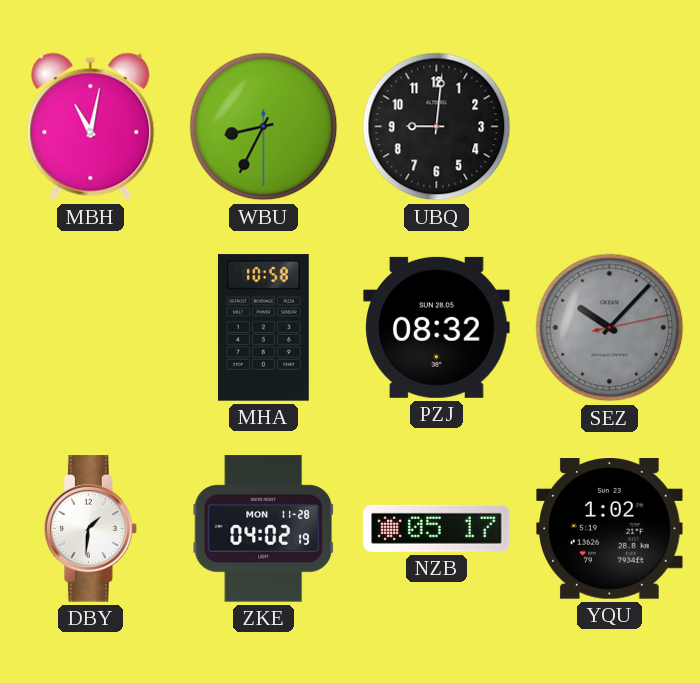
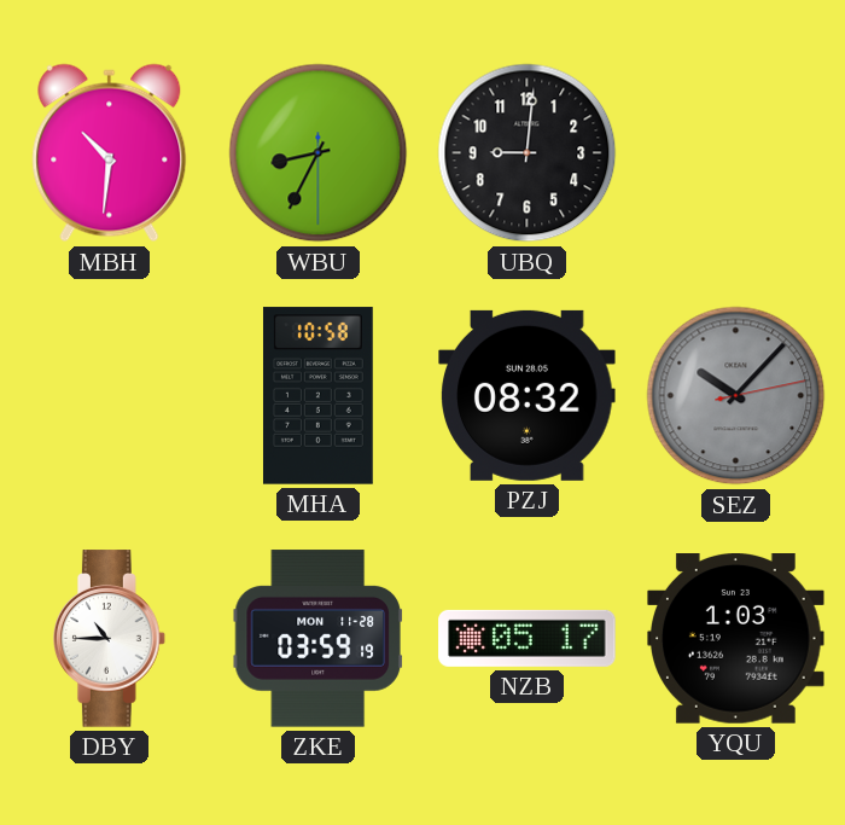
MBH: 11:02 -> 10:31 (110, 153)
DBY: 1:31 -> 10:45 (109, 639)
ZKE: 04:02 -> 03:59 (317, 639)
YQU: 1:02 -> 1:03 (736, 639)
